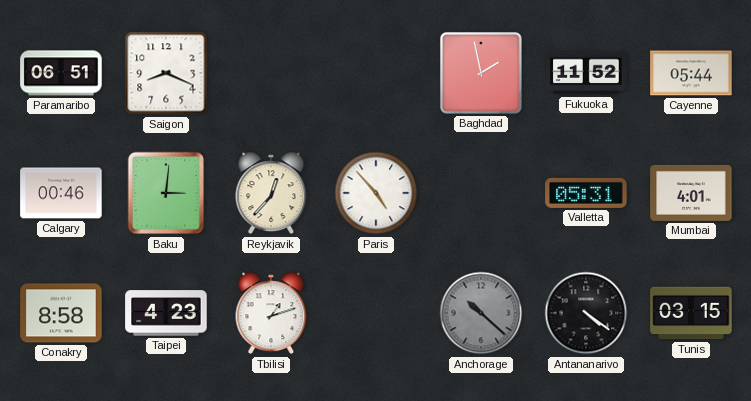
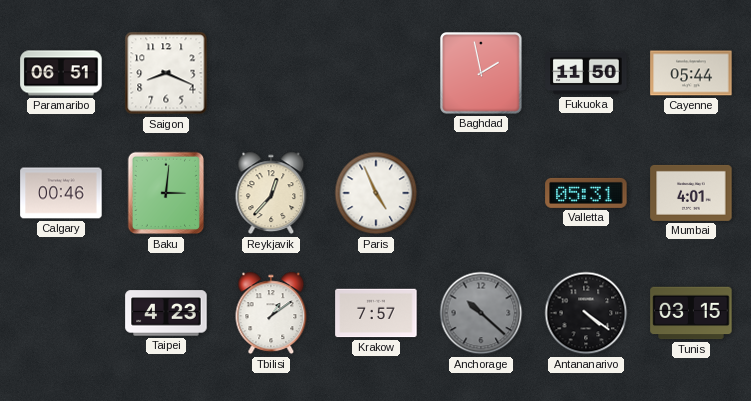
Fukuoka: 11:52 -> 11:50 (586, 73)
Paris: 4:53 -> 4:56 (376, 193)
Conakry: 8:58 -> none (61, 313)
Tbilisi: 1:12 -> 1:09 (271, 313)
Krakow: none -> 7:57 (376, 313)
